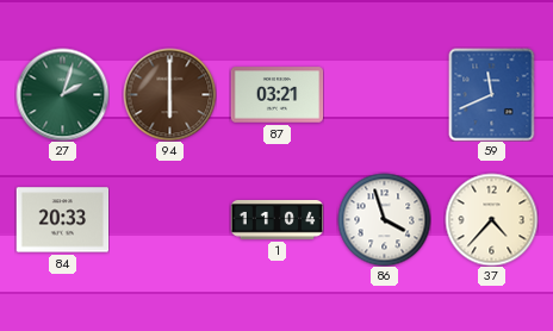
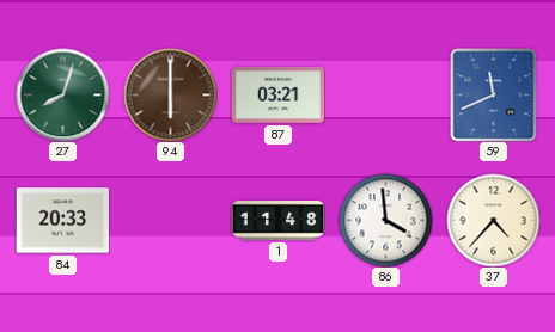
27: 2:03 -> 8:03 (62, 94)
1: 11:04 -> 11:48 (277, 221)
86: 3:57 -> 3:59 (385, 220)
